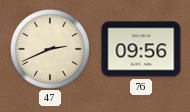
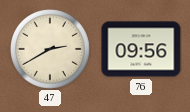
47: 2:41 -> 2:40 (51, 50)
